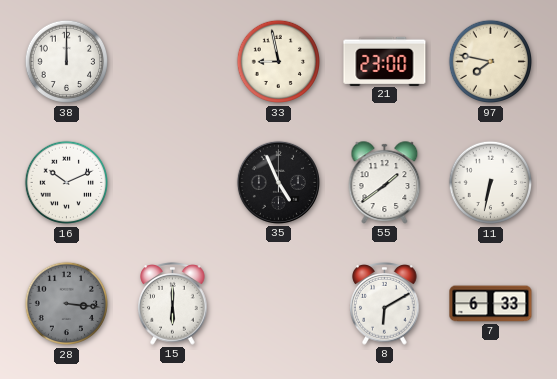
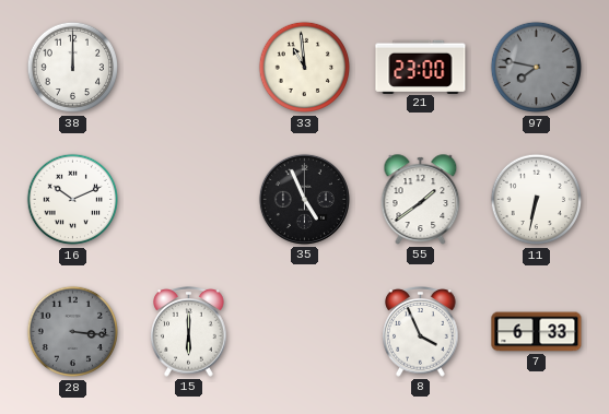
33: 8:58 -> 10:59 (305, 68)
97 dial: cream -> grey (537, 68)
8: 6:10 -> 3:56 (421, 332)
